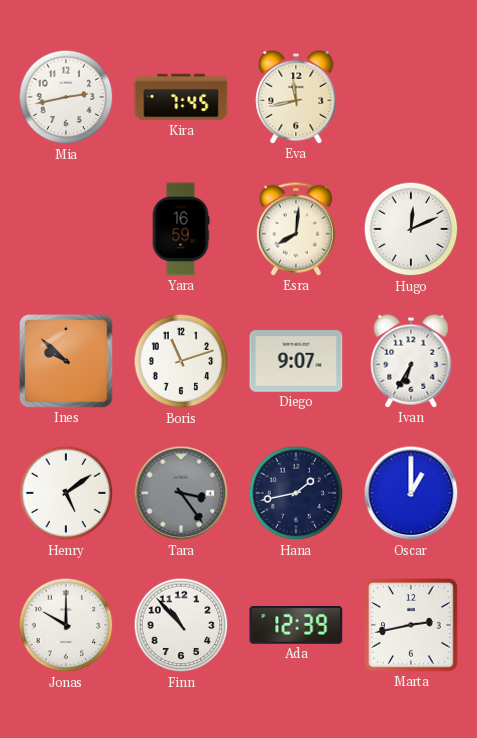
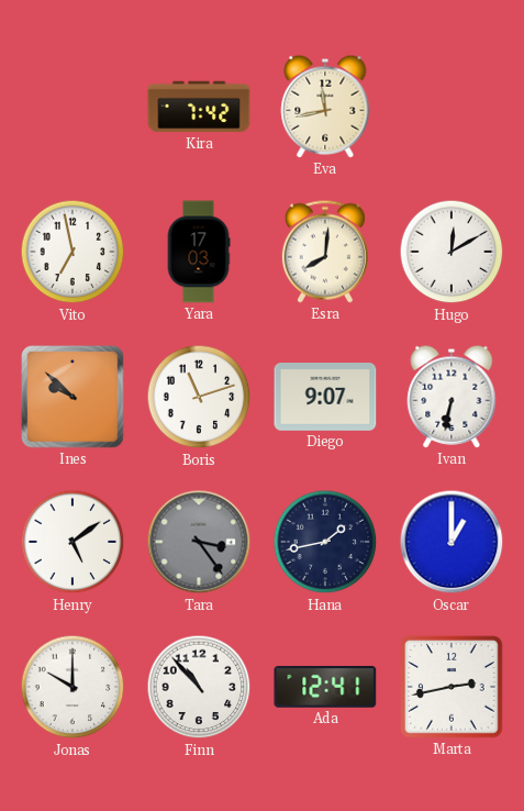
Mia: 2:43 -> none (66, 97)
Kira: 7:45 -> 7:42 (199, 107)
Vito: none -> 6:58 (73, 252)
Yara: 16:59 -> 17:03 (199, 252)
Hugo: 12:11 -> 12:10 (451, 252)
Ivan: 6:35 -> 6:32 (451, 397)
Ada: 12:39 -> 12:41 (325, 687)
